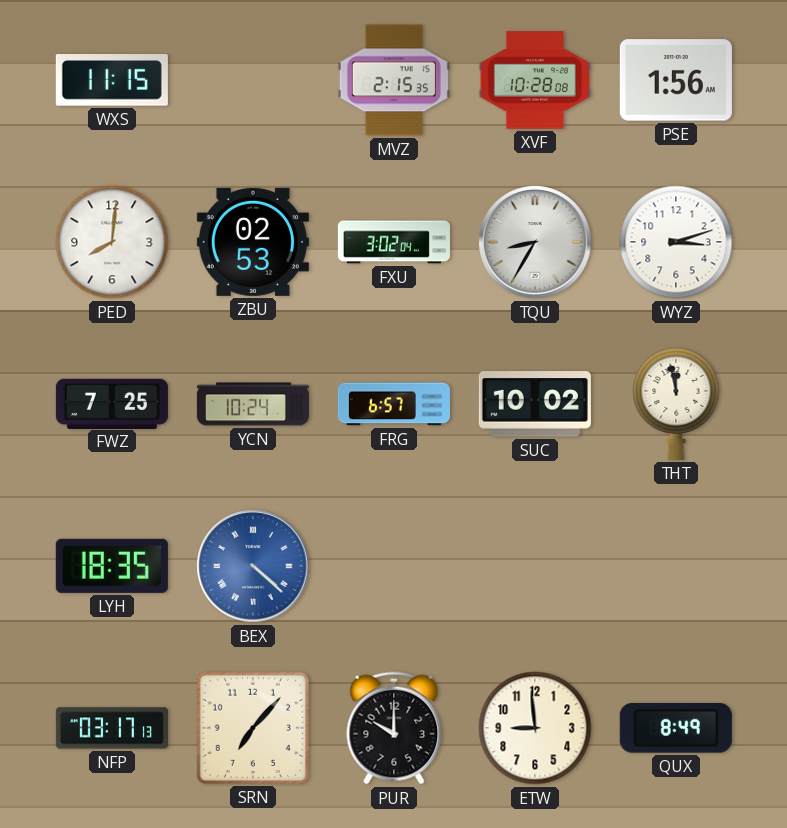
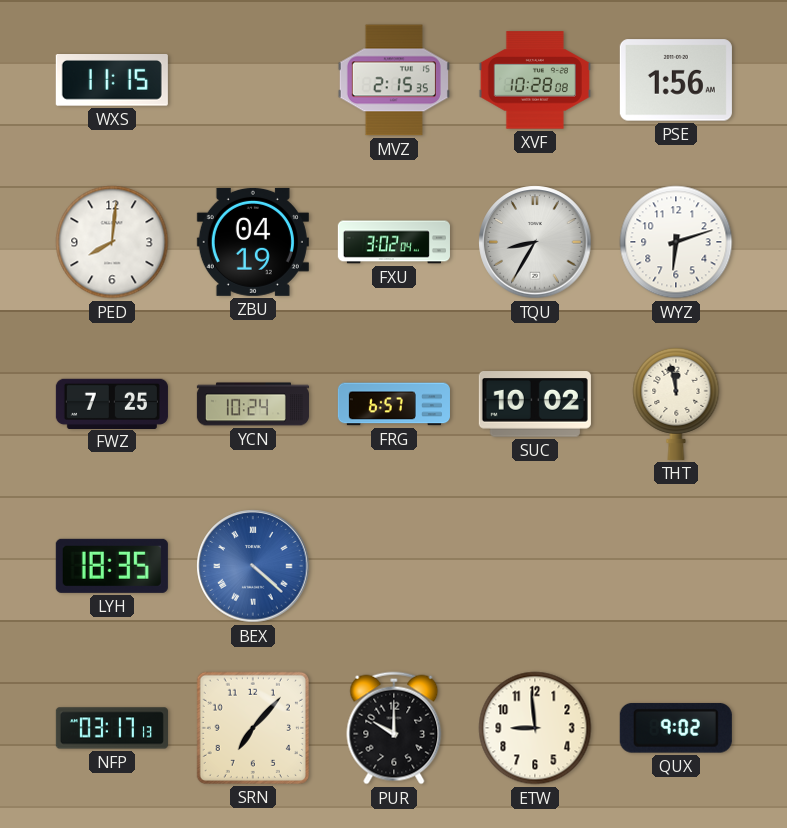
ZBU: 02:53 -> 04:19 (253, 242)
WYZ: 3:12 -> 6:12 (676, 242)
QUX: 8:49 -> 9:02 (676, 728)
